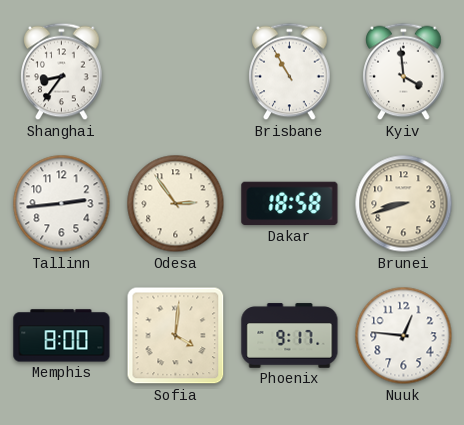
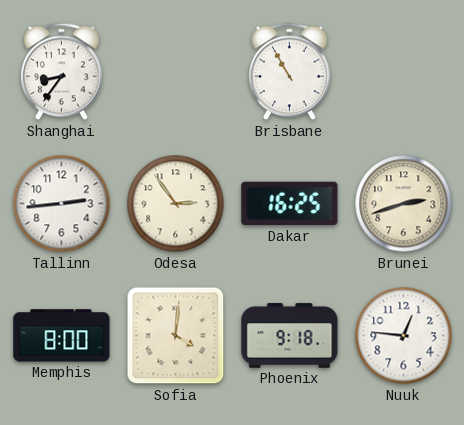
Kyiv: 3:59 -> none (404, 72)
Dakar: 18:58 -> 16:25 (290, 204)
Brunei: 8:42 -> 2:42 (404, 204)
Phoenix: 9:17 -> 9:18 (290, 336)
